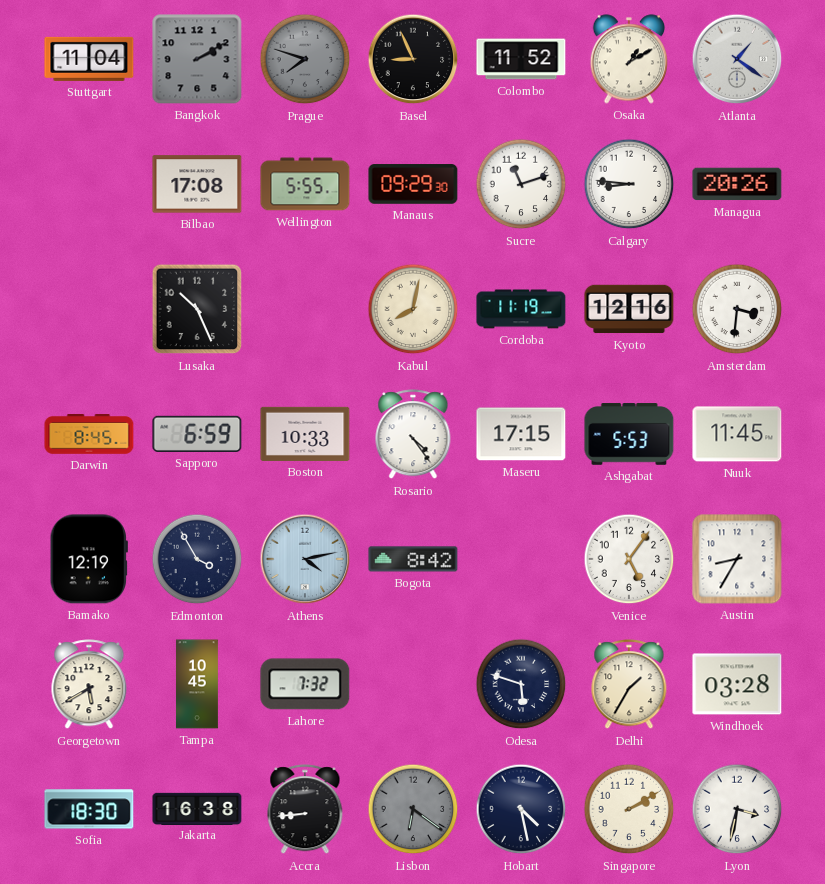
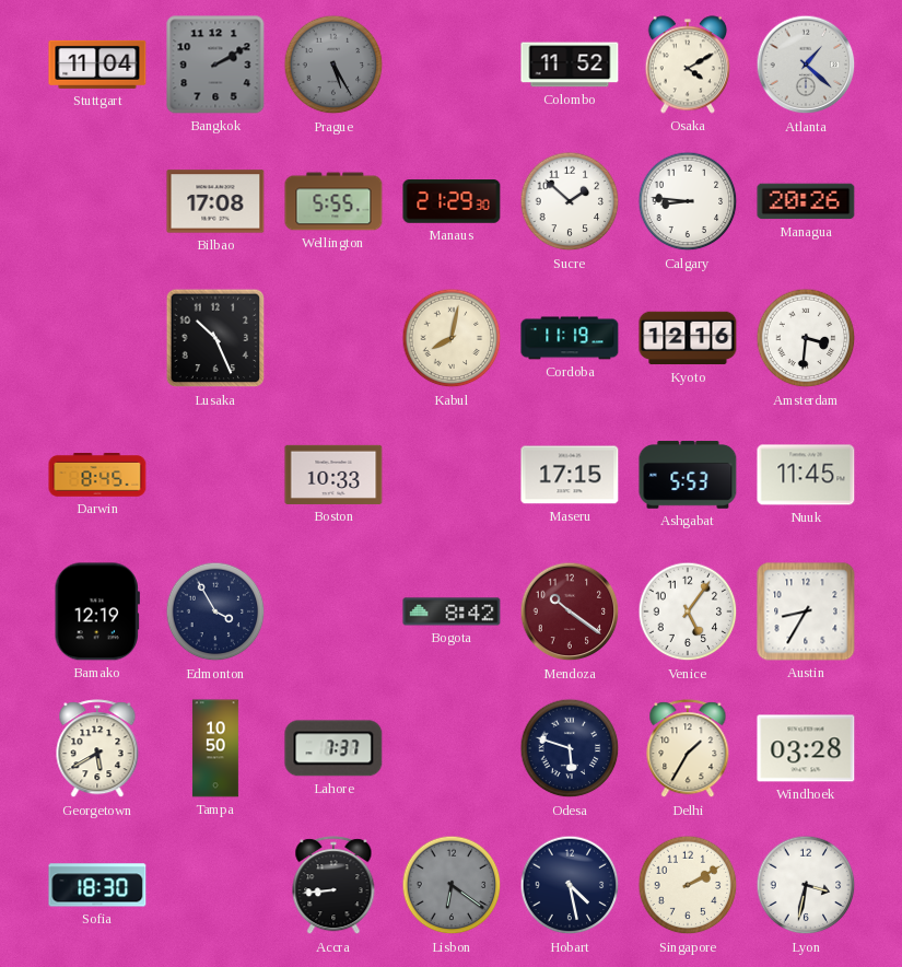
Prague: 7:48 -> 5:25 (333, 65)
Basel: 8:56 -> none (413, 59)
Osaka: 1:10 -> 4:10 (687, 65)
Atlanta: 1:21 -> 1:22 (806, 65)
Manaus: 09:29 -> 21:29 (452, 201)
Sucre: 11:12 -> 1:52 (570, 201)
Sapporo: 6:59 -> none (197, 434)
Rosario: 4:24 -> none (413, 435)
Athens: 4:13 -> none (305, 559)
Mendoza: none -> 10:21 (570, 611)
Tampa: 10:45 -> 10:50 (215, 748)
Lahore: 7:32 -> 7:37 (333, 748)
Jakarta: 16:38 -> none (197, 808)
